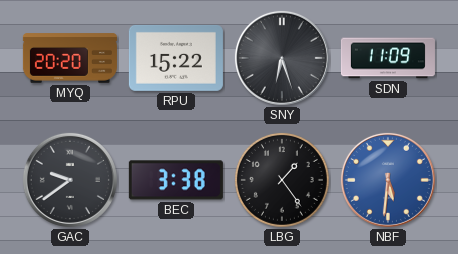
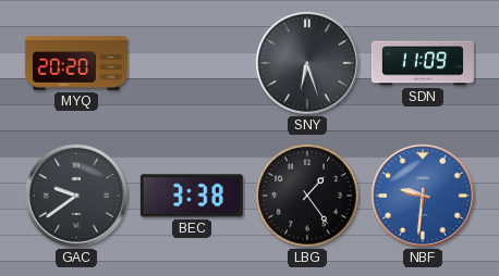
RPU: 15:22 -> none (176, 58)
NBF: 5:31 -> 9:31 (423, 196)
